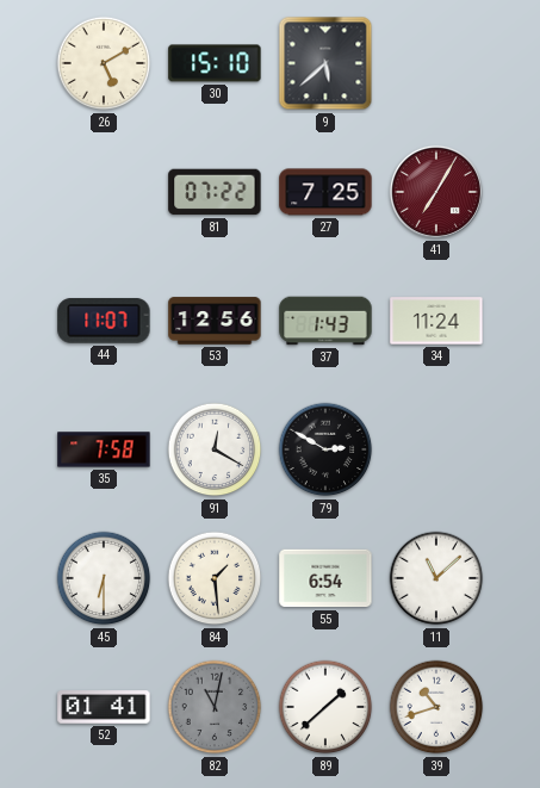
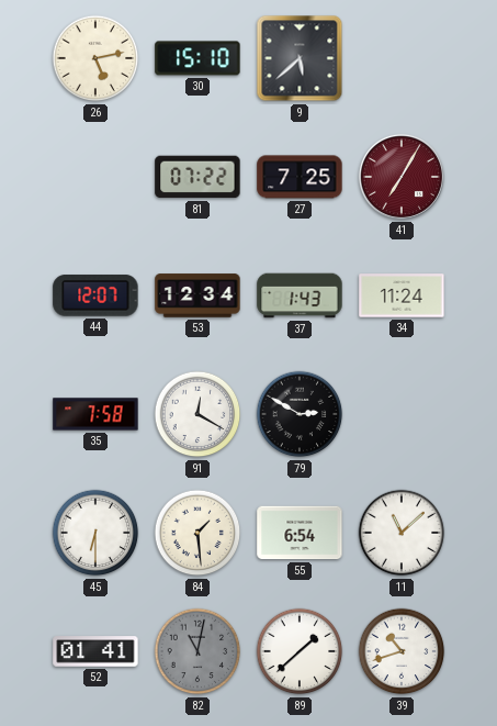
26: 5:10 -> 5:13 (95, 58)
44: 11:07 -> 12:07 (95, 295)
53: 12:56 -> 12:34 (197, 295)
